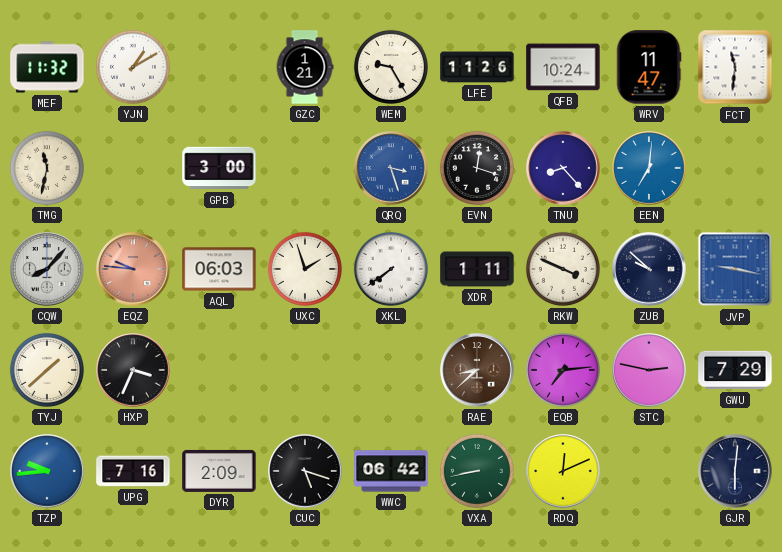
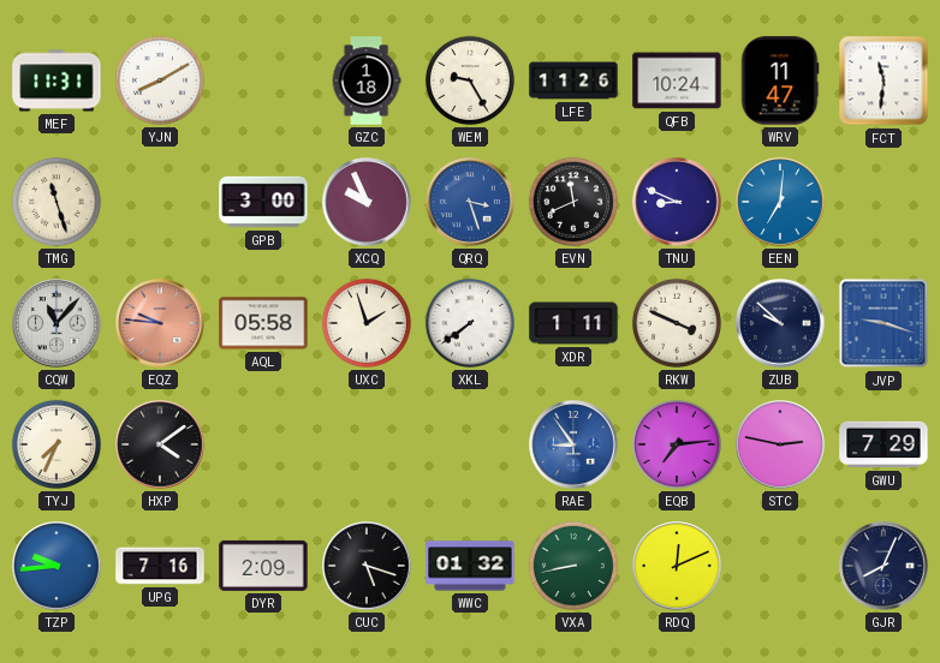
MEF: 11:32 -> 11:31 (56, 80)
YJN: 1:10 -> 8:10 (160, 80)
GZC: 1:21 -> 1:18 (367, 80)
TMG: 11:32 -> 11:27 (56, 202)
XCQ: none -> 9:56 (367, 202)
EVN: 12:18 -> 11:41 (573, 202)
TNU: 8:23 -> 8:49 (677, 202)
CQW: 8:07 -> 11:07 (56, 323)
AQL: 06:03 -> 05:58 (263, 323)
JVP: 9:17 -> 9:18 (884, 323)
TYJ: 1:38 -> 7:34 (56, 444)
HXP: 3:34 -> 4:09 (160, 444)
RAE: 8:38 -> 8:54 (573, 444)
RAE dial: brown -> blue (573, 444)
WWC: 06:42 -> 01:32 (470, 566)
GJR: 6:01 -> 8:04 (884, 566)
